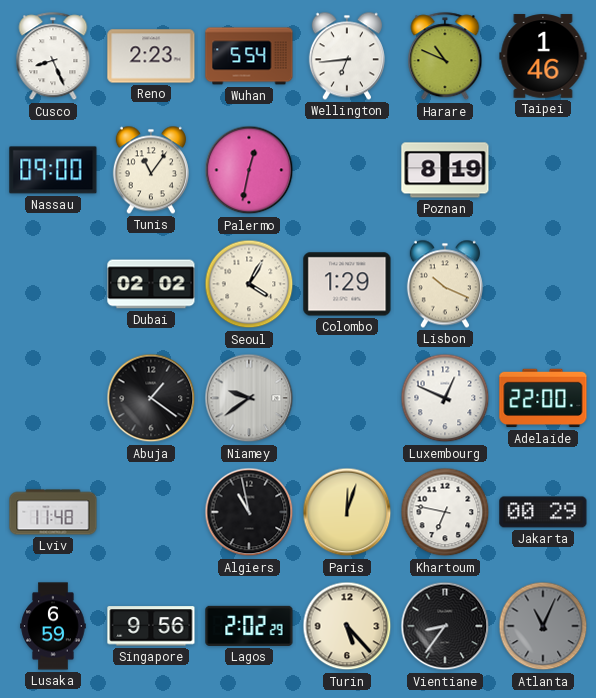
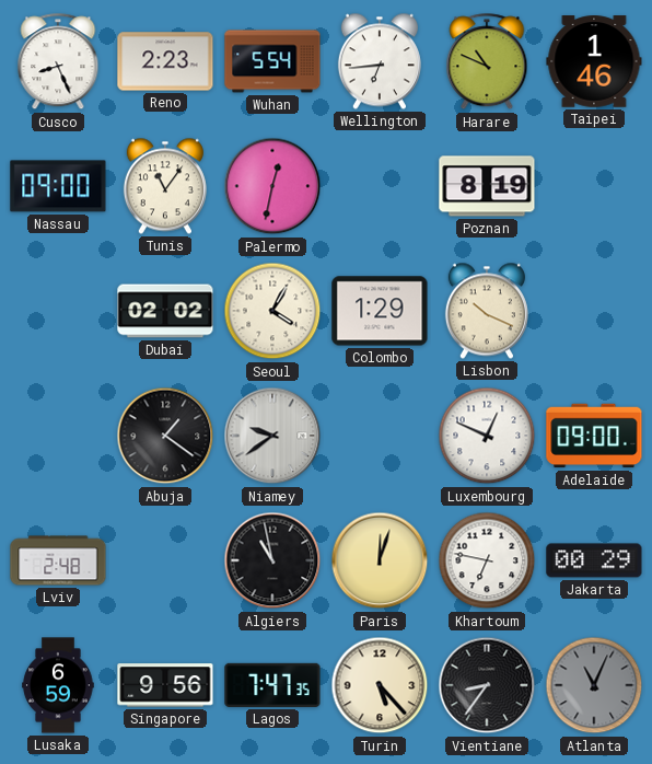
Adelaide: 22:00 -> 09:00 (594, 436)
Lviv: 11:48 -> 2:48 (58, 560)
Lagos: 2:02 -> 7:47 (272, 685)
